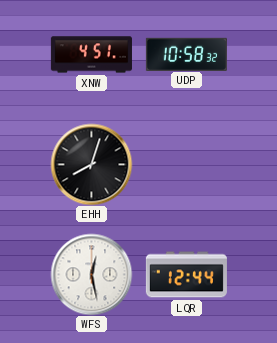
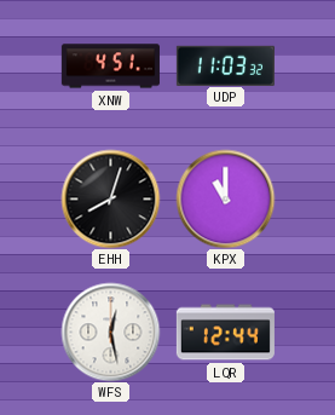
UDP: 10:58 -> 11:03 (225, 65)
KPX: none -> 11:00 (225, 198)
